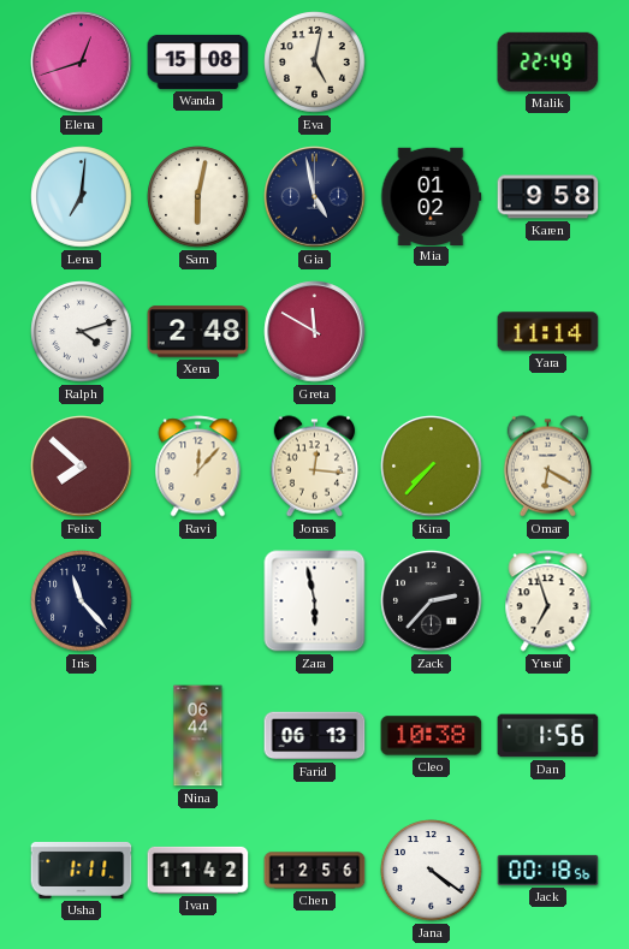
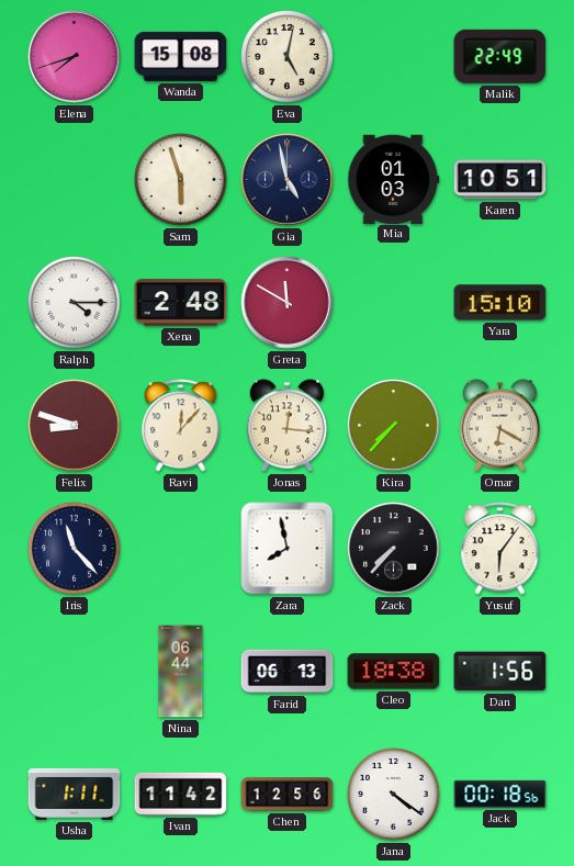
Elena: 12:42 -> 7:42 (75, 57)
Lena: 7:01 -> none (82, 197)
Sam: 6:02 -> 5:57 (181, 180)
Mia: 01:02 -> 01:03 (394, 179)
Karen: 9:58 -> 10:51 (500, 180)
Ralph: 4:12 -> 4:15 (75, 303)
Yara: 11:14 -> 15:10 (500, 303)
Felix: 7:52 -> 8:48 (75, 426)
Zara: 5:58 -> 7:58 (288, 549)
Zack: 2:37 -> 7:37 (394, 549)
Yusuf: 6:57 -> 6:06 (500, 549)
Cleo: 10:38 -> 18:38 (394, 672)
